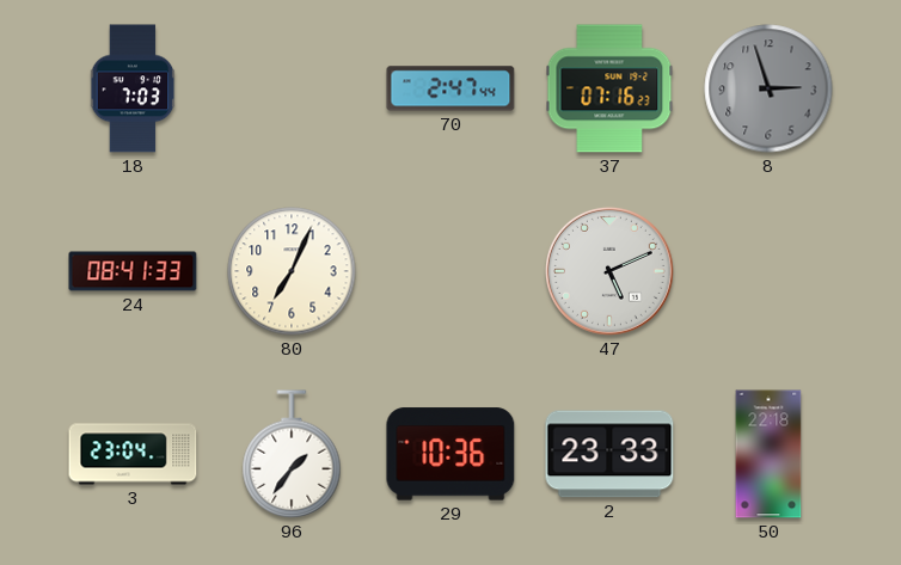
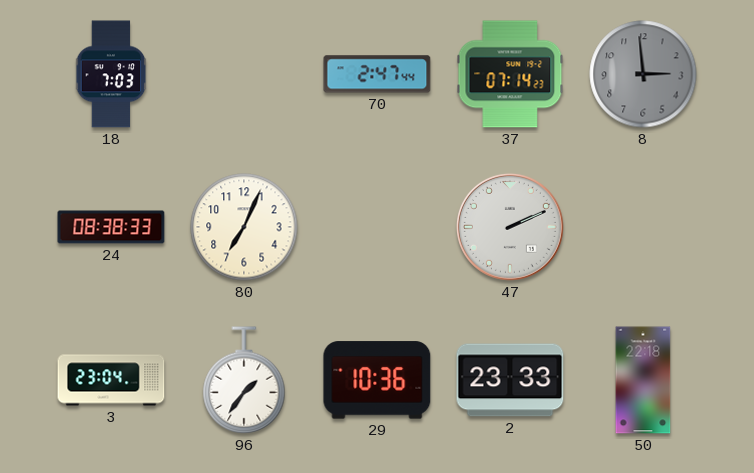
37: 07:16 -> 07:14 (510, 74)
8: 2:57 -> 2:59 (643, 74)
24: 08:41 -> 08:38 (111, 227)
47: 5:11 -> 2:11 (510, 227)
